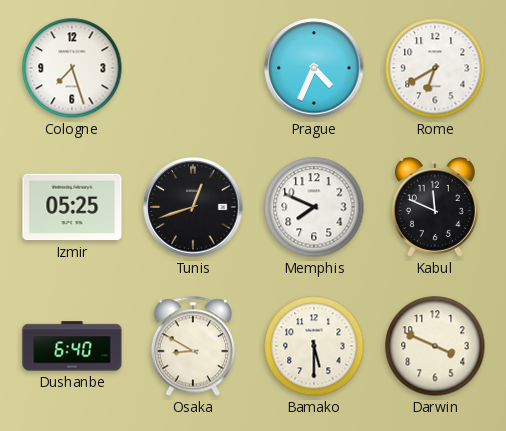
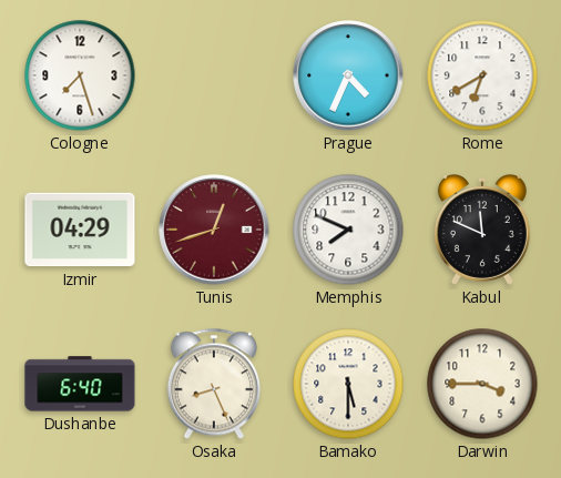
Izmir: 05:25 -> 04:29 (80, 230)
Tunis dial: black -> burgundy (214, 230)
Osaka: 8:50 -> 8:26 (214, 384)
Darwin: 3:49 -> 3:45 (482, 384)
